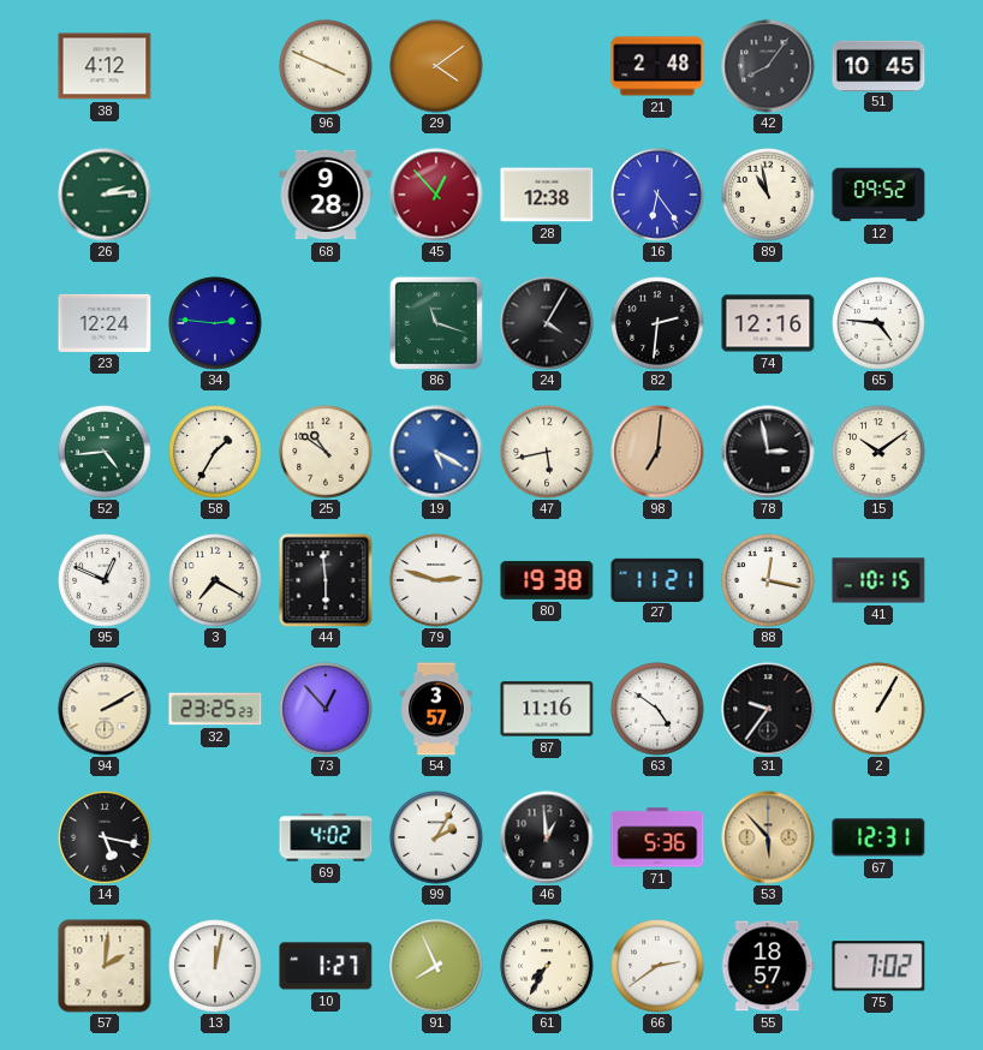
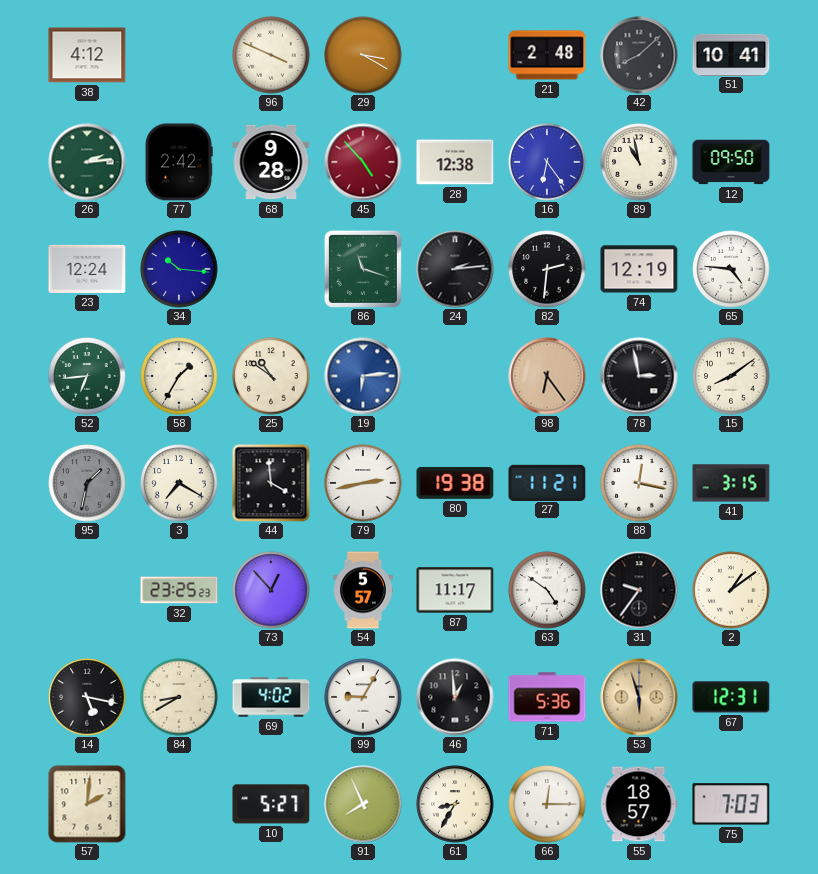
29: 4:09 -> 3:20 (363, 55)
42: 8:06 -> 8:08 (639, 55)
51: 10:45 -> 10:41 (731, 54)
77: none -> 2:42 (179, 162)
45: 12:53 -> 4:53 (363, 162)
12: 09:52 -> 09:50 (731, 162)
34: 2:46 -> 10:16 (179, 269)
24: 4:05 -> 2:14 (455, 269)
74: 12:16 -> 12:19 (639, 269)
52: 4:44 -> 6:44 (87, 376)
19: 5:20 -> 6:14 (363, 376)
47: 5:43 -> none (547, 452)
98: 7:01 -> 6:24 (547, 376)
15: 10:09 -> 8:09 (731, 376)
95: 12:49 -> 1:32 (87, 483)
95 dial: white -> grey (87, 483)
44: 5:59 -> 3:59 (271, 483)
79: 2:48 -> 2:43 (363, 483)
41: 10:15 -> 3:15 (731, 483)
94: 2:10 -> none (105, 709)
54: 3:57 -> 5:57 (363, 590)
87: 11:16 -> 11:17 (455, 590)
2: 1:05 -> 1:09 (731, 590)
84: none -> 8:40 (179, 697)
99: 2:05 -> 9:05 (363, 697)
53: 5:53 -> 5:57 (639, 697)
13: 12:02 -> none (215, 966)
10: 1:27 -> 5:27 (271, 804)
61: 7:35 -> 8:35 (455, 804)
66: 2:39 -> 12:15 (547, 804)
75: 7:02 -> 7:03 (731, 804)
